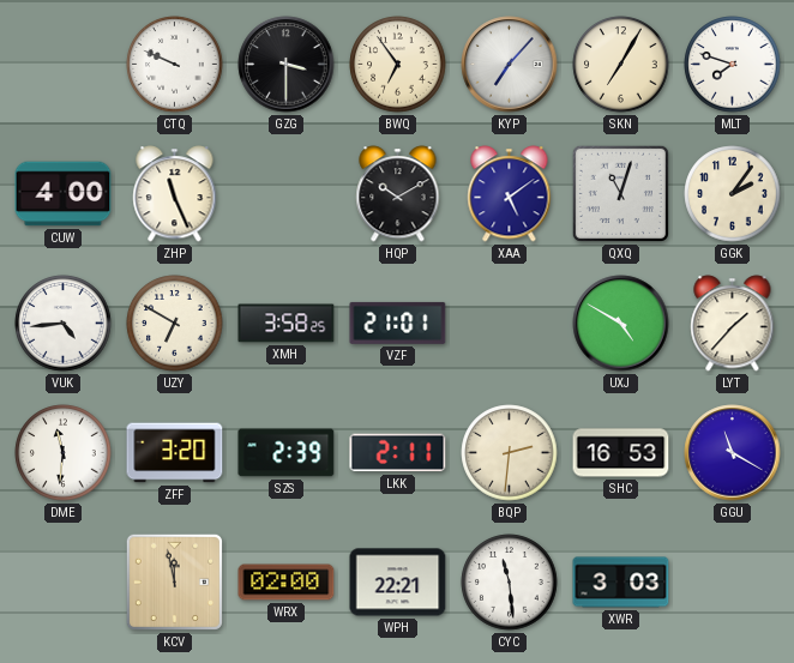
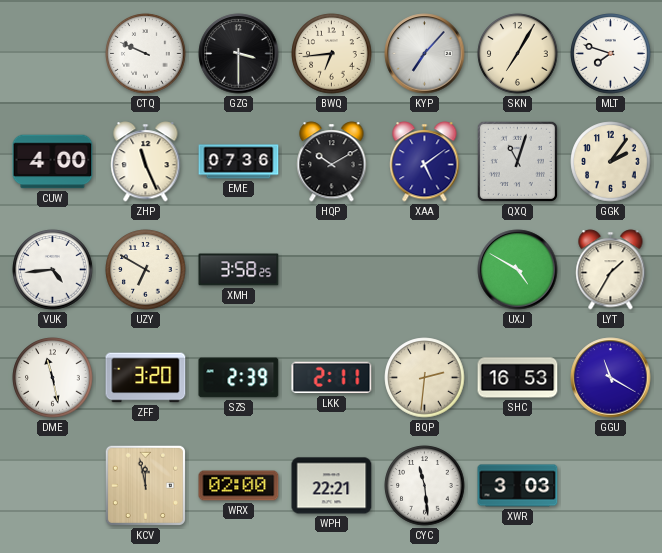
BWQ: 6:54 -> 6:44 (332, 54)
EME: none -> 07:36 (239, 162)
VZF: 21:01 -> none (398, 323)
LYT: 1:37 -> 1:35 (611, 270)
DME: 11:31 -> 11:28 (53, 378)
